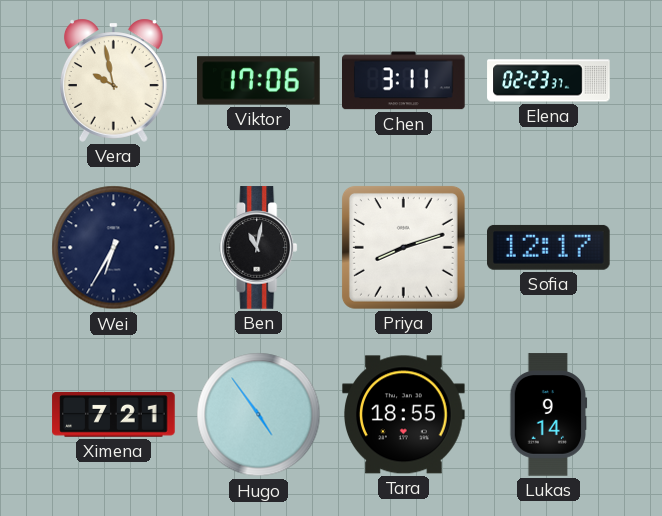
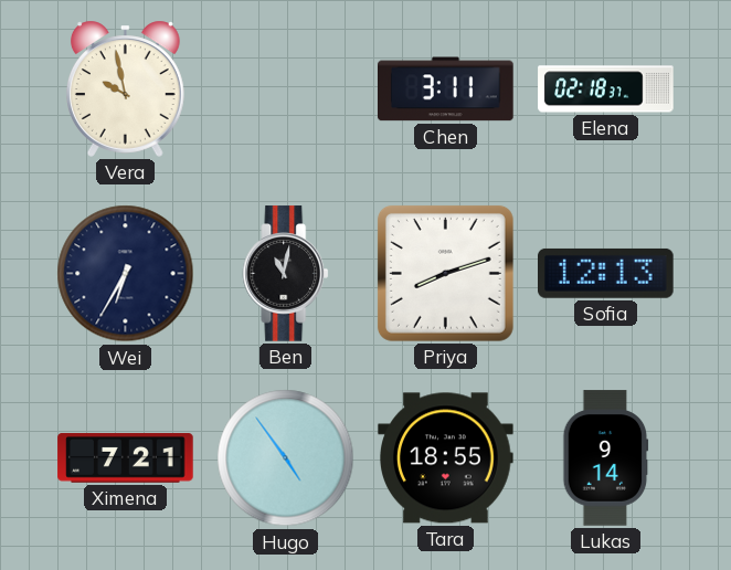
Viktor: 17:06 -> none (259, 81)
Elena: 02:23 -> 02:18 (606, 89)
Sofia: 12:17 -> 12:13 (606, 273)
